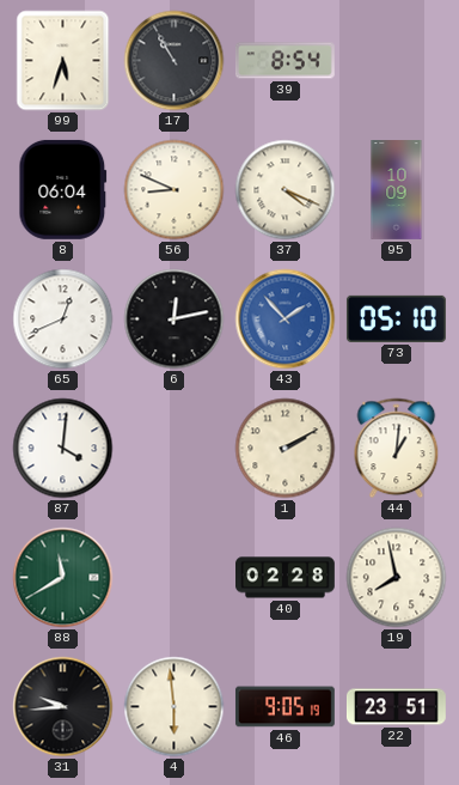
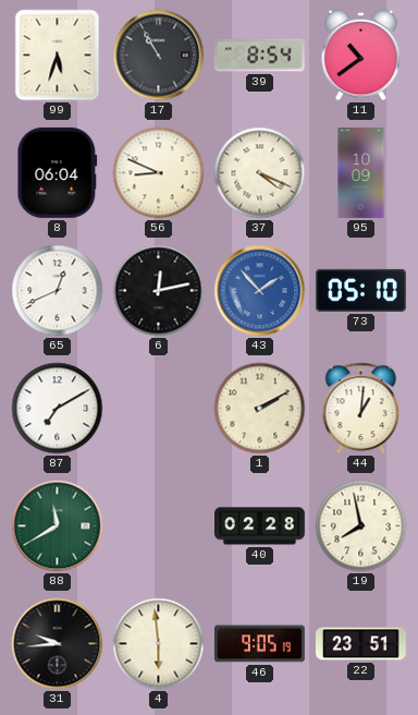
11: none -> 10:39 (361, 56)
87: 4:01 -> 7:10 (58, 409)
